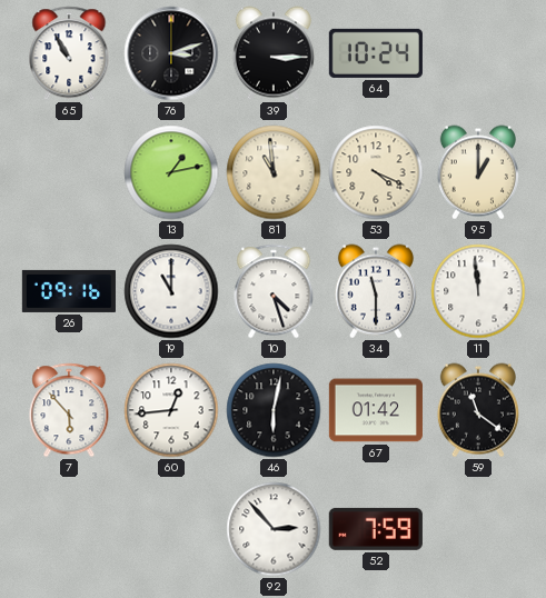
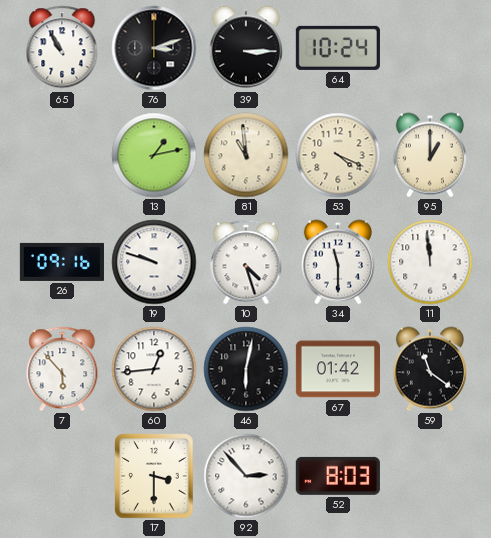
19: 11:00 -> 9:48 (154, 262)
17: none -> 3:30 (154, 476)
52: 7:59 -> 8:03 (338, 476)
